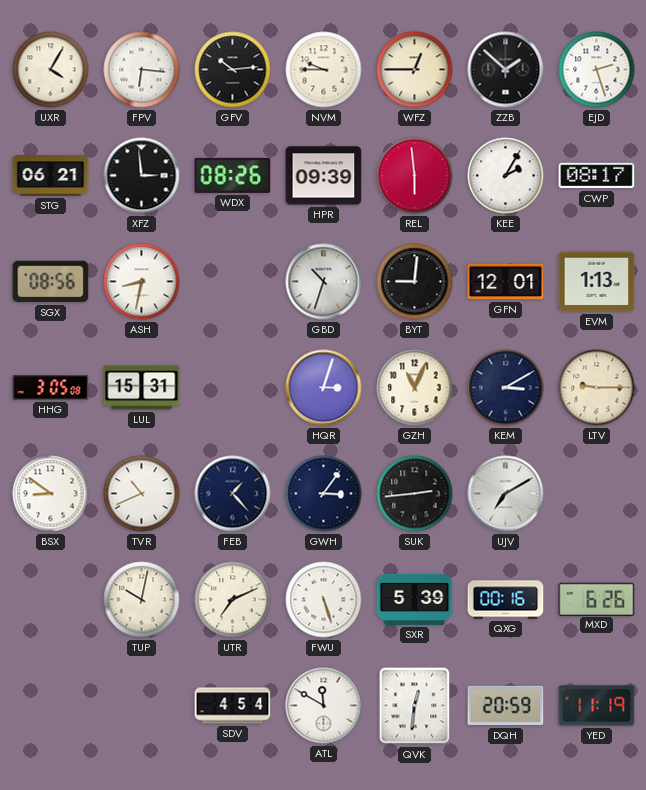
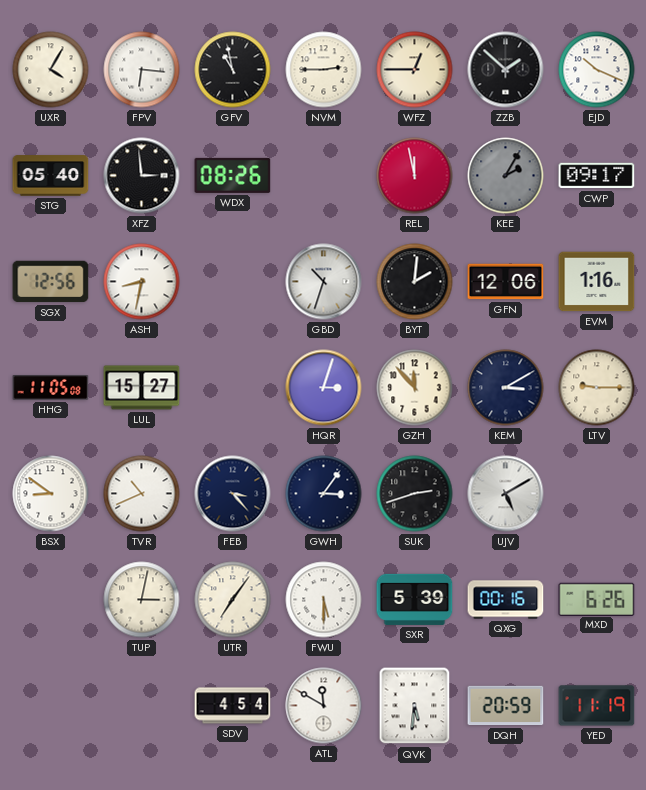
GFV: 10:14 -> 10:58 (233, 70)
NVM: 9:45 -> 2:45 (324, 70)
EJD: 2:27 -> 10:19 (597, 70)
STG: 06:21 -> 05:40 (51, 176)
HPR: 09:39 -> none (324, 176)
REL: 5:59 -> 11:58 (415, 176)
KEE dial: white -> grey (506, 176)
CWP: 08:17 -> 09:17 (597, 176)
SGX: 08:56 -> 12:56 (51, 282)
BYT: 9:01 -> 2:01 (415, 282)
GFN: 12:01 -> 12:06 (506, 282)
EVM: 1:13 -> 1:16 (597, 282)
HHG: 3:05 -> 11:05 (51, 388)
LUL: 15:31 -> 15:27 (142, 388)
GZH: 11:04 -> 11:53 (415, 388)
FEB: 1:23 -> 3:23 (233, 494)
SUK: 2:44 -> 2:42 (415, 494)
UJV: 7:10 -> 5:10 (506, 494)
TUP: 10:02 -> 3:02 (142, 600)
UTR: 7:11 -> 7:06 (233, 600)
FWU: 5:27 -> 5:30 (324, 600)
QVK: 12:31 -> 5:31 (415, 706)
